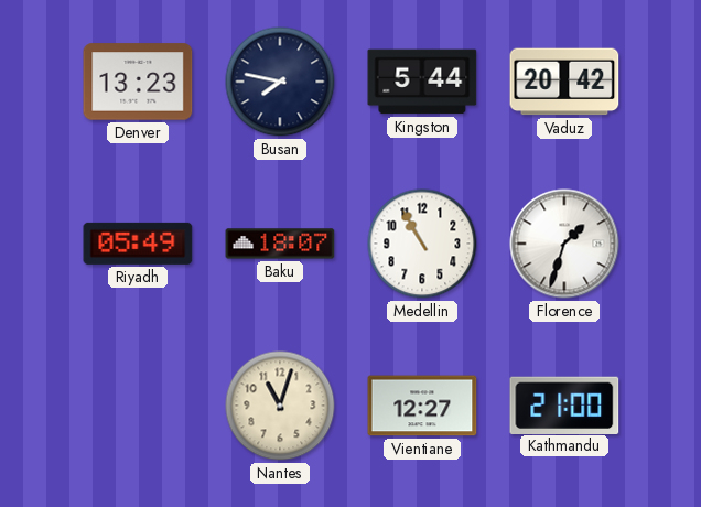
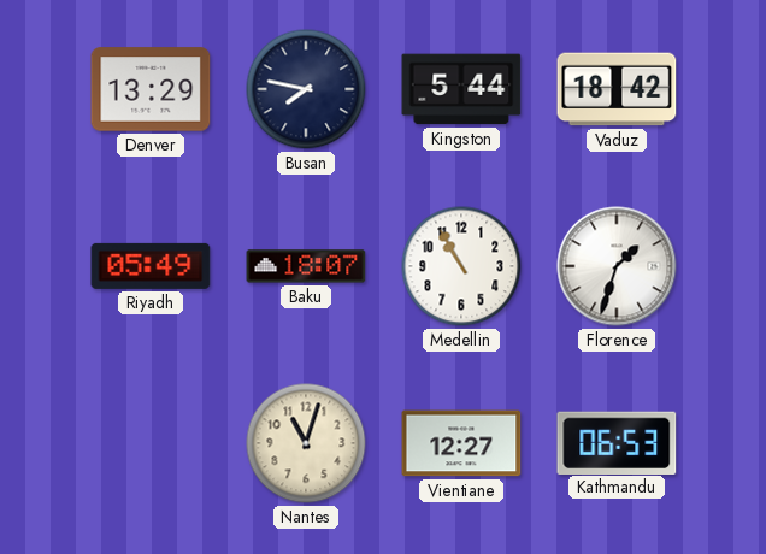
Denver: 13:23 -> 13:29 (151, 89)
Vaduz: 20:42 -> 18:42 (617, 89)
Kathmandu: 21:00 -> 06:53 (617, 442)
